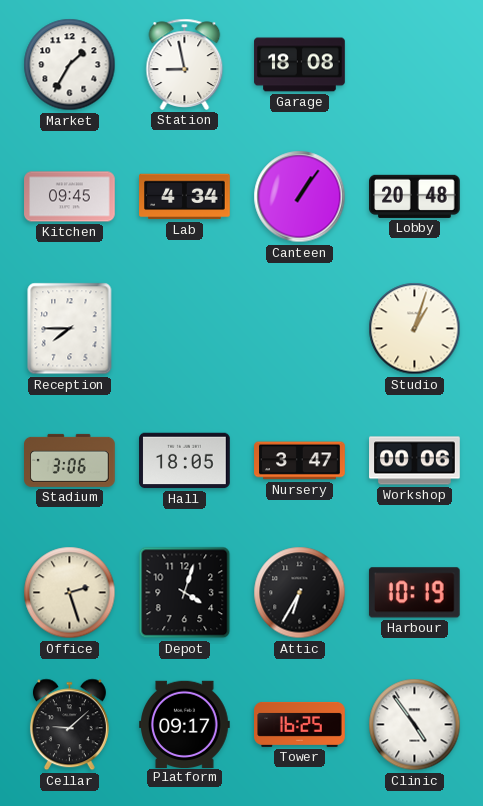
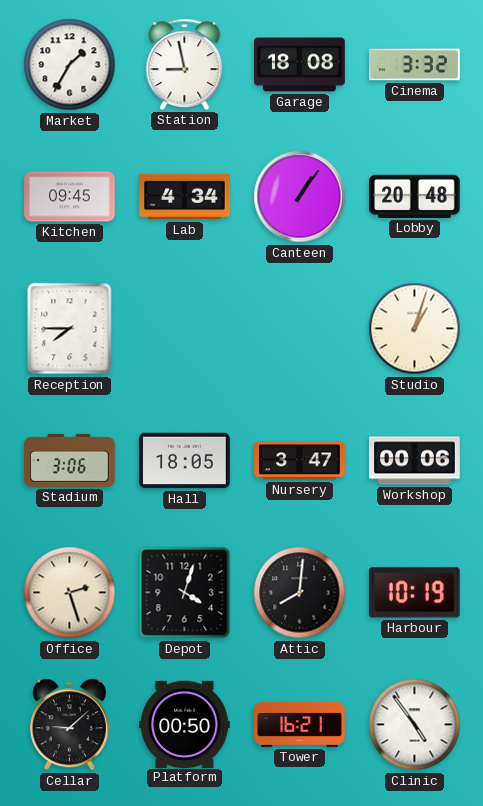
Cinema: none -> 3:32 (415, 65)
Attic: 6:35 -> 8:01 (300, 593)
Platform: 09:17 -> 00:50 (185, 724)
Tower: 16:25 -> 16:21 (300, 724)
